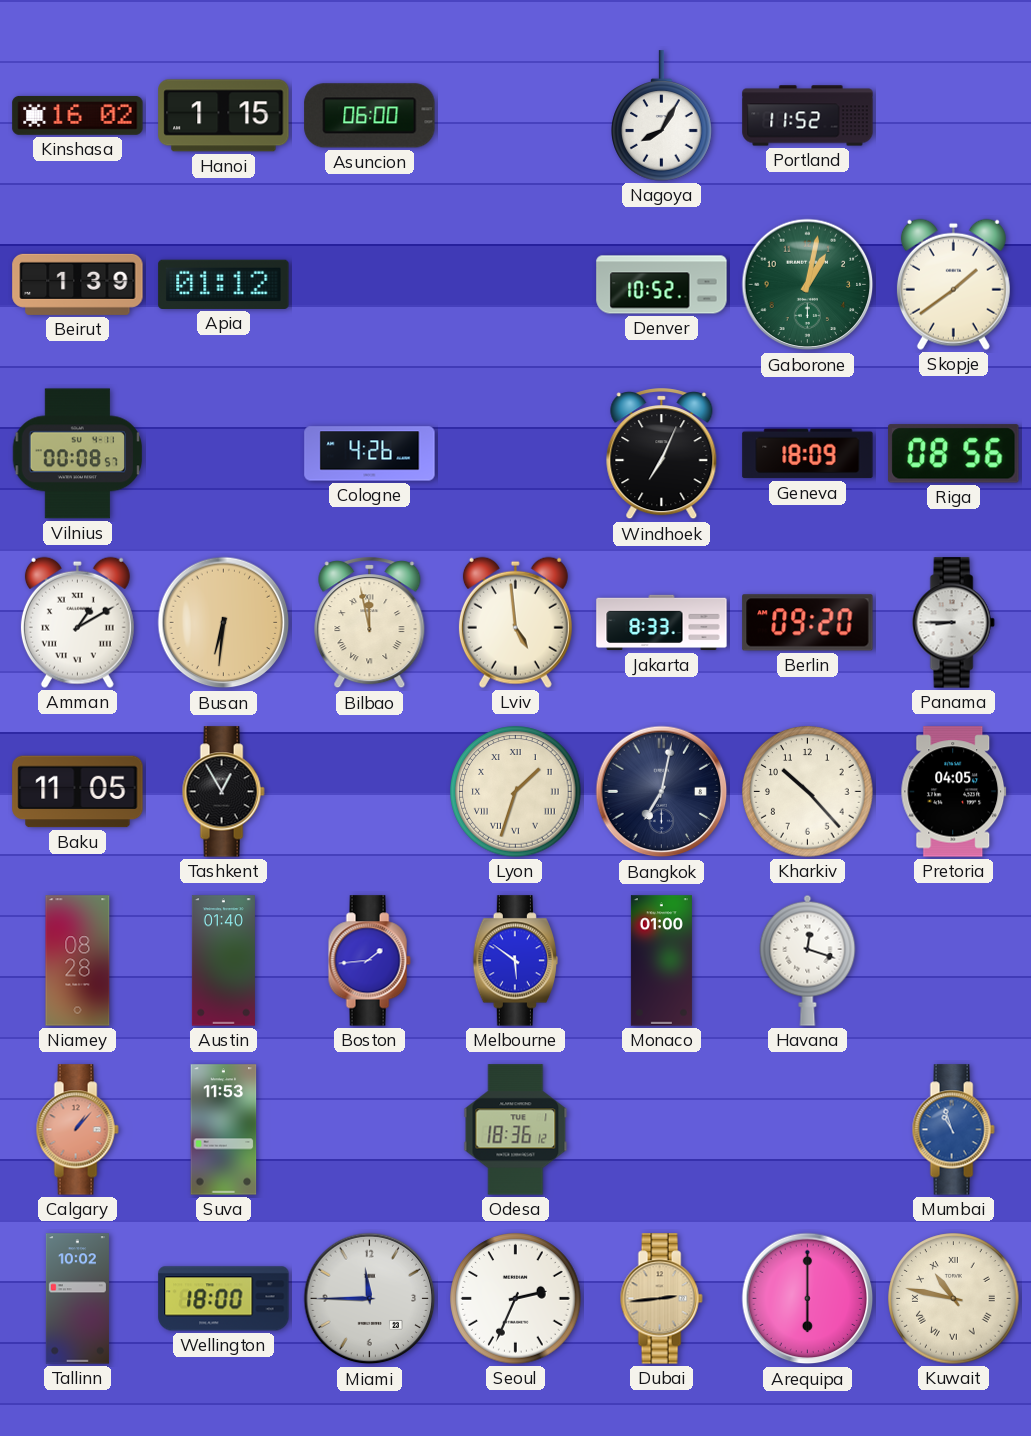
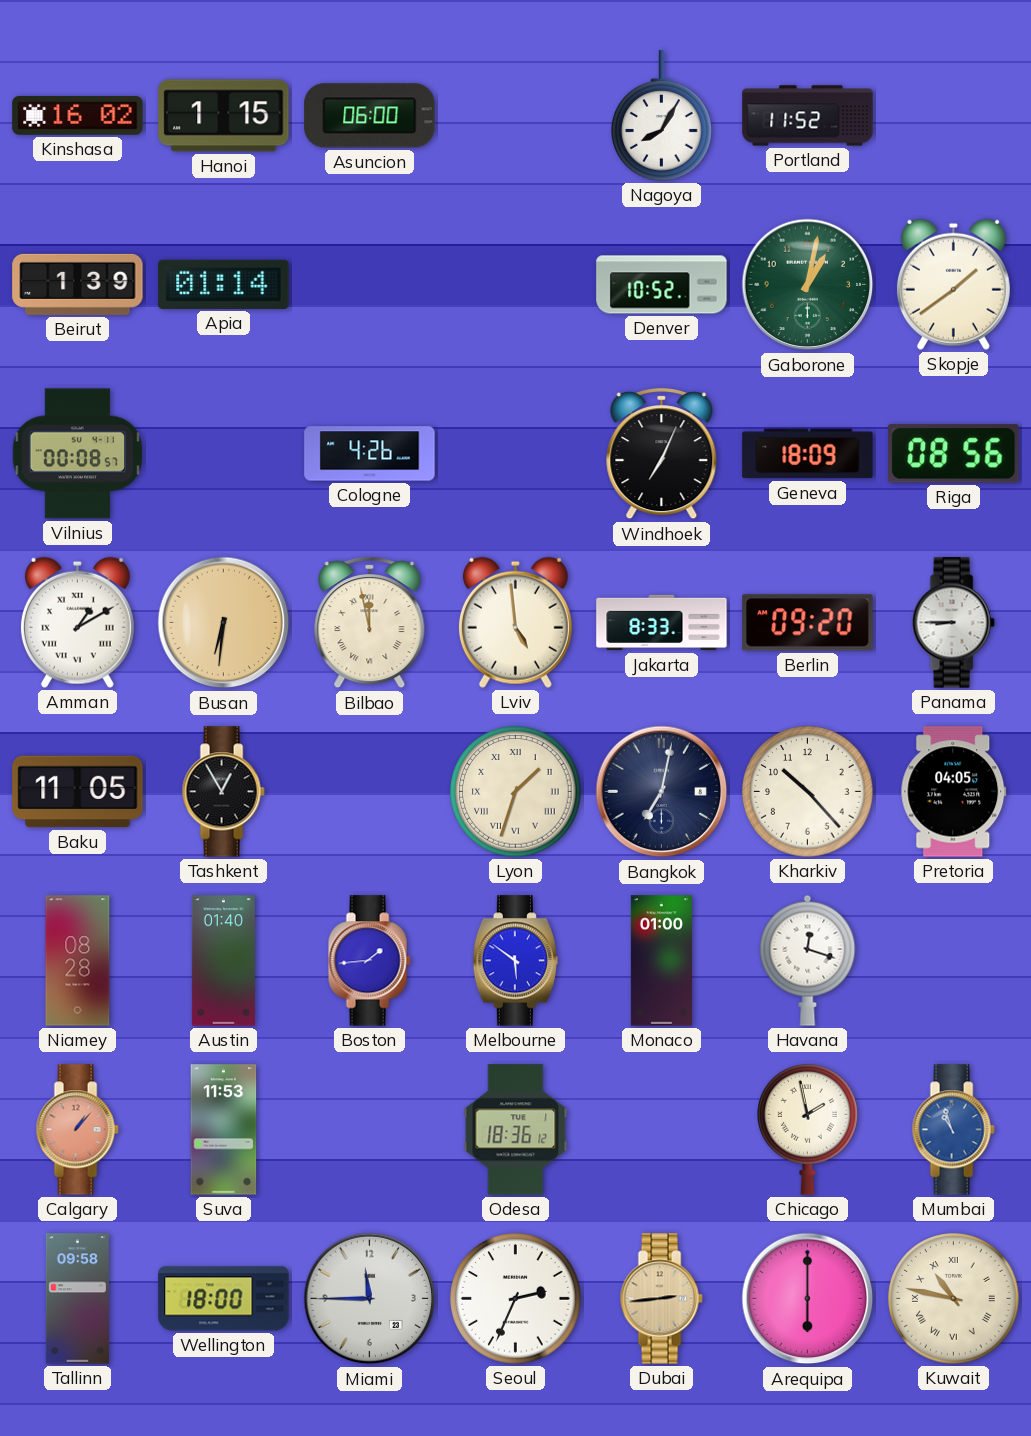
Apia: 01:12 -> 01:14 (224, 284)
Chicago: none -> 1:58 (808, 1130)
Tallinn: 10:02 -> 09:58 (77, 1299)
